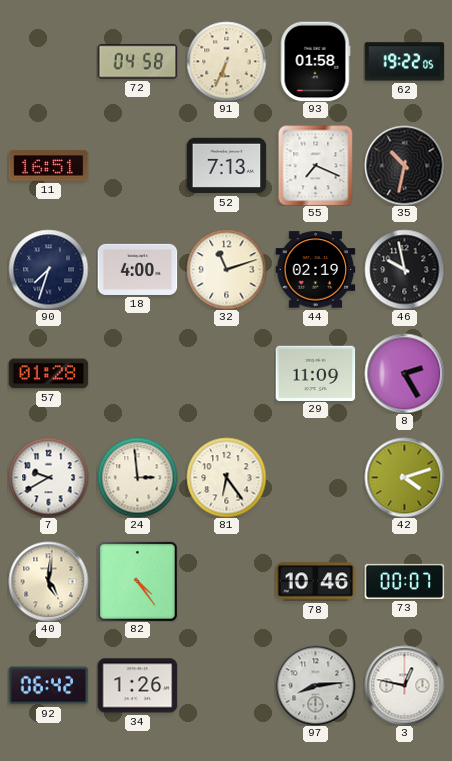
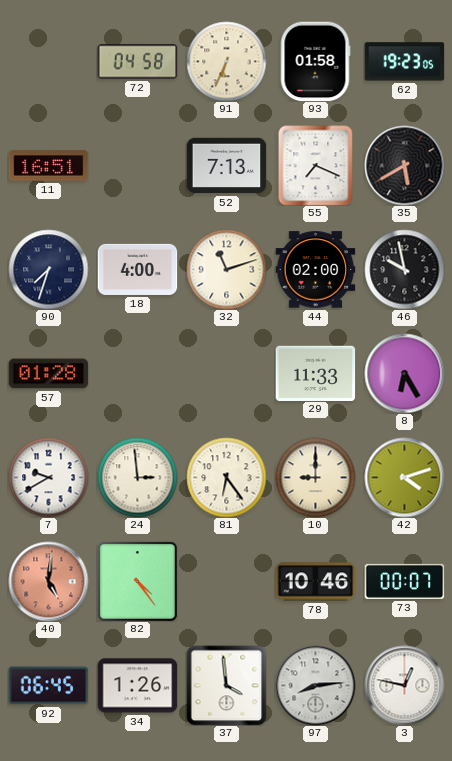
62: 19:22 -> 19:23 (404, 62)
35: 10:32 -> 5:40 (404, 165)
44: 02:19 -> 02:00 (315, 270)
29: 11:09 -> 11:33 (315, 373)
8: 2:25 -> 6:25 (404, 373)
10: none -> 9:00 (315, 477)
40 dial: cream -> salmon (48, 581)
92: 06:42 -> 06:45 (48, 686)
37: none -> 3:59 (226, 685)
